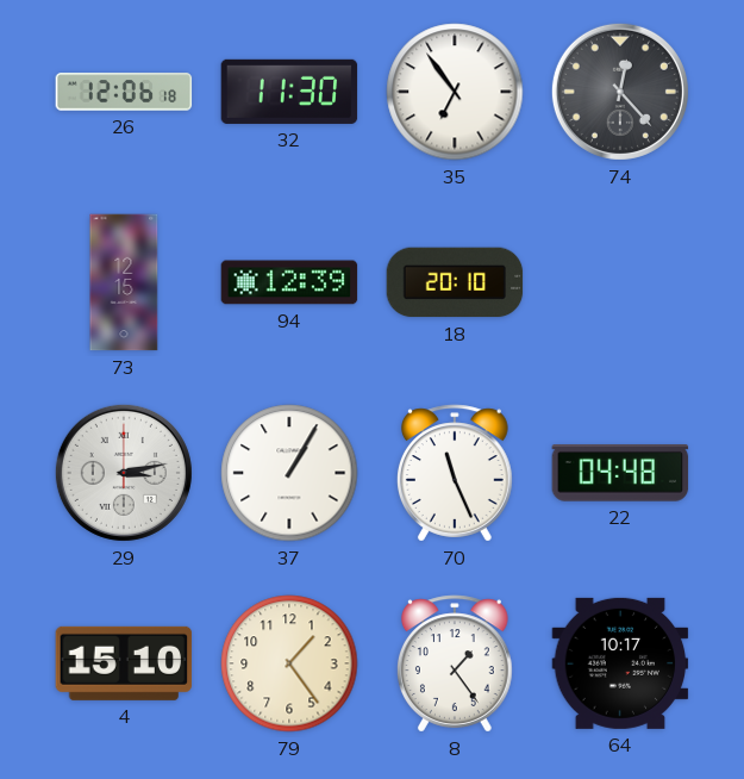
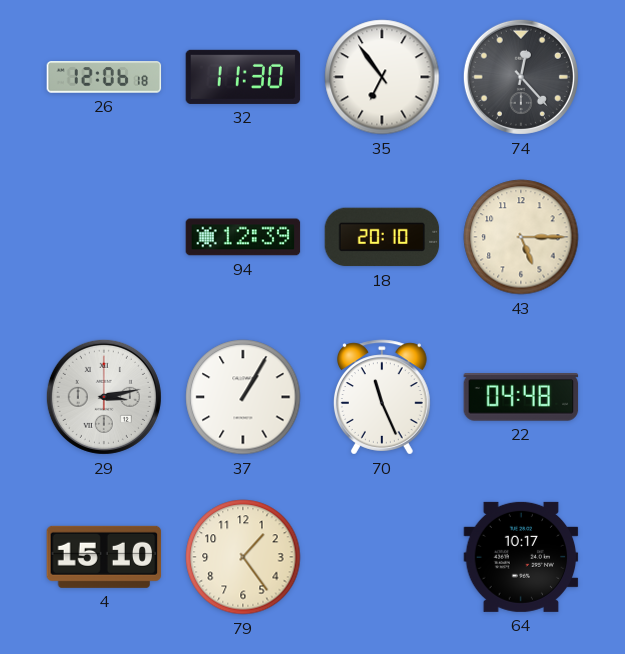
73: 12:15 -> none (124, 282)
43: none -> 5:15 (521, 237)
8: 1:24 -> none (455, 663)
